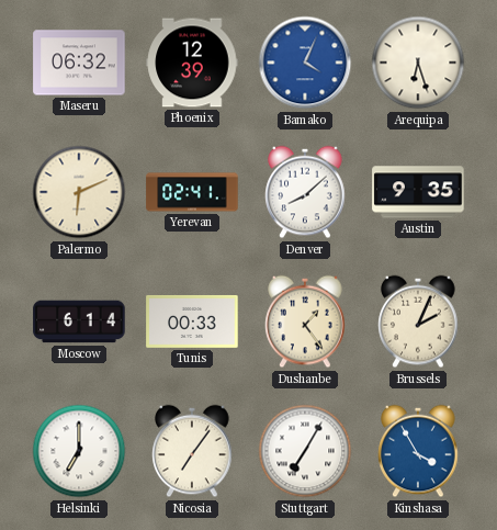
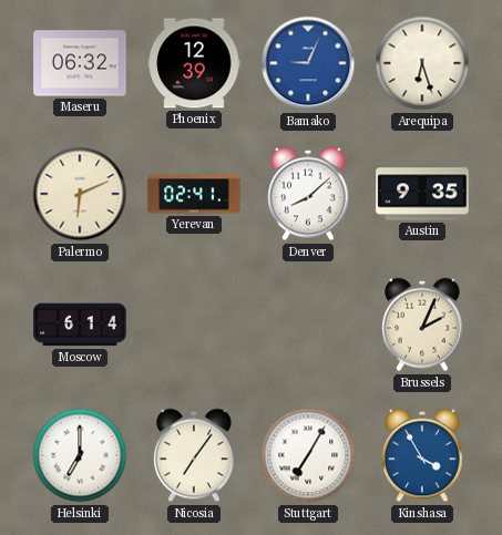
Bamako: 4:04 -> 9:04 (308, 63)
Tunis: 00:33 -> none (192, 322)
Dushanbe: 1:24 -> none (305, 322)
